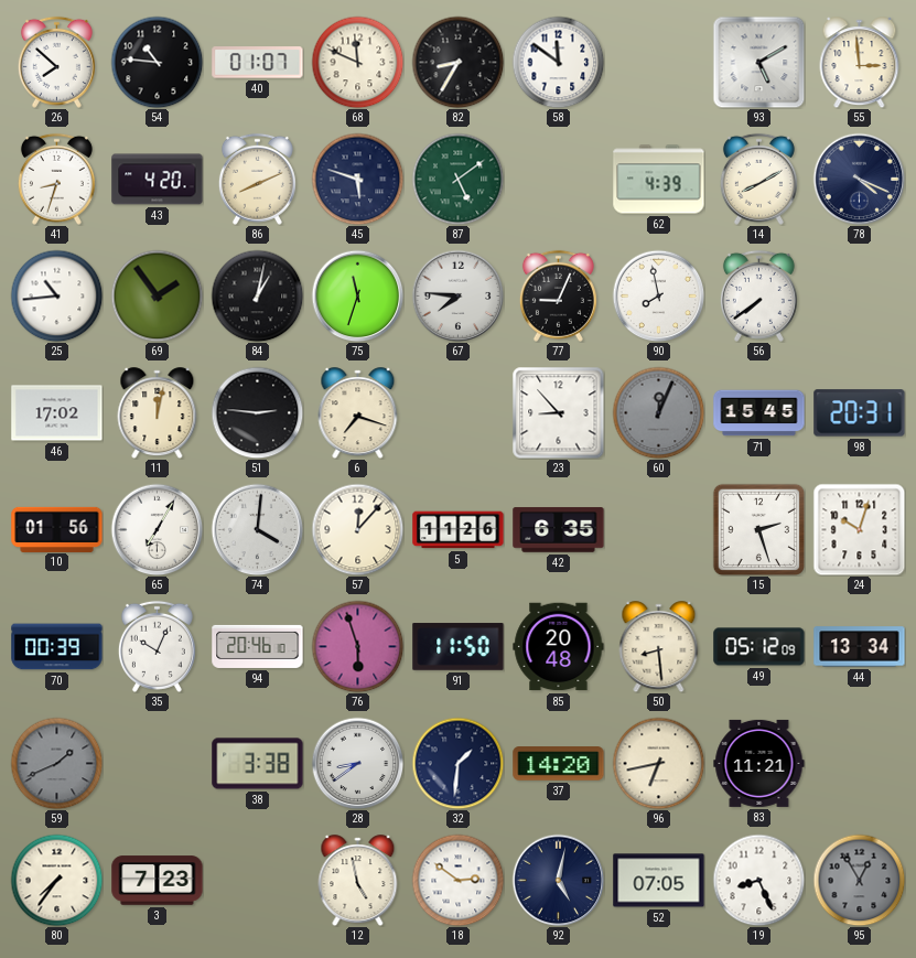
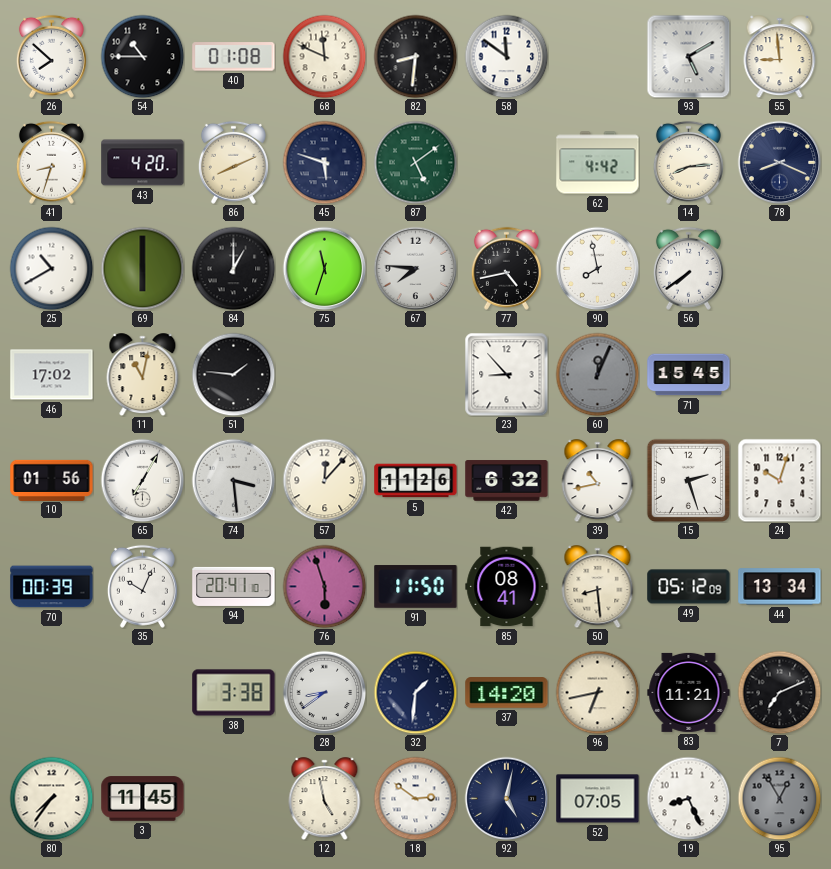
54: 10:46 -> 10:45 (142, 56)
40: 01:07 -> 01:08 (234, 57)
82: 8:35 -> 8:31 (415, 56)
55: 2:59 -> 8:59 (780, 57)
62: 4:39 -> 4:42 (598, 163)
14: 8:10 -> 8:14 (688, 162)
78: 4:19 -> 8:19 (779, 162)
25: 10:44 -> 10:40 (51, 268)
69: 1:54 -> 6:00 (142, 268)
84: 1:02 -> 1:00 (233, 268)
77: 9:04 -> 4:43 (506, 268)
11: 12:02 -> 11:02 (143, 375)
51: 2:46 -> 1:46 (233, 374)
6: 7:18 -> none (358, 413)
98: 20:31 -> none (860, 413)
74: 4:01 -> 3:29 (233, 480)
42: 6:35 -> 6:32 (507, 481)
39: none -> 10:43 (598, 481)
94: 20:46 -> 20:41 (234, 586)
85: 20:48 -> 08:41 (507, 587)
59: 1:41 -> none (56, 763)
7: none -> 7:11 (779, 692)
3: 7:23 -> 11:45 (143, 799)
